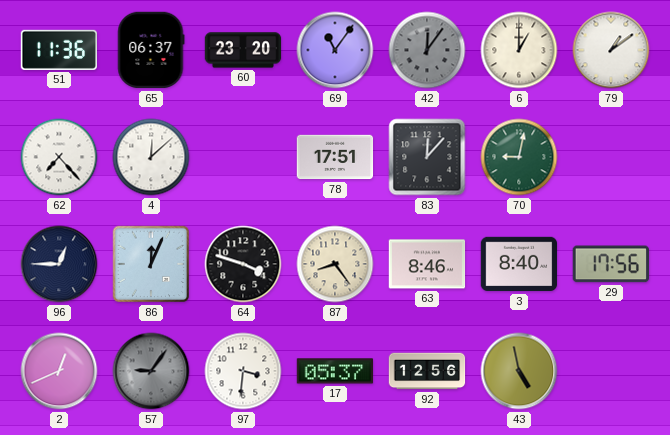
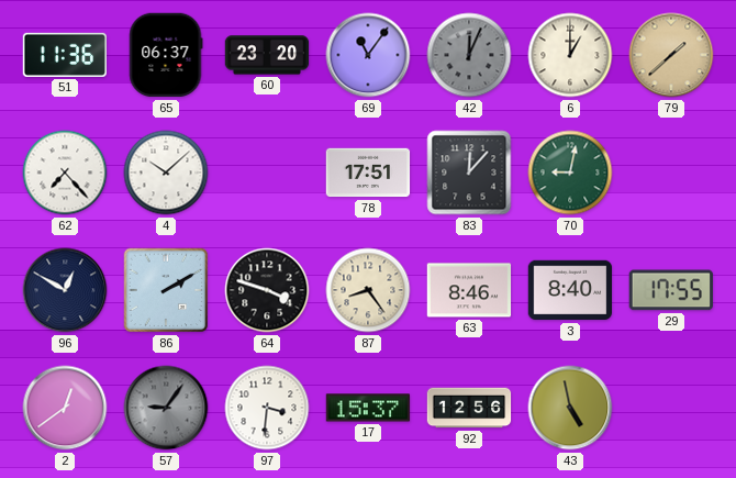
42: 12:06 -> 12:04 (469, 55)
79: 1:09 -> 1:38 (671, 55)
79 dial: white -> champagne (671, 55)
4: 12:08 -> 10:08 (166, 173)
96: 12:45 -> 12:50 (65, 290)
86: 12:04 -> 2:10 (166, 290)
29: 17:56 -> 17:55 (671, 290)
2: 12:41 -> 12:39 (65, 408)
17: 05:37 -> 15:37 (368, 408)
